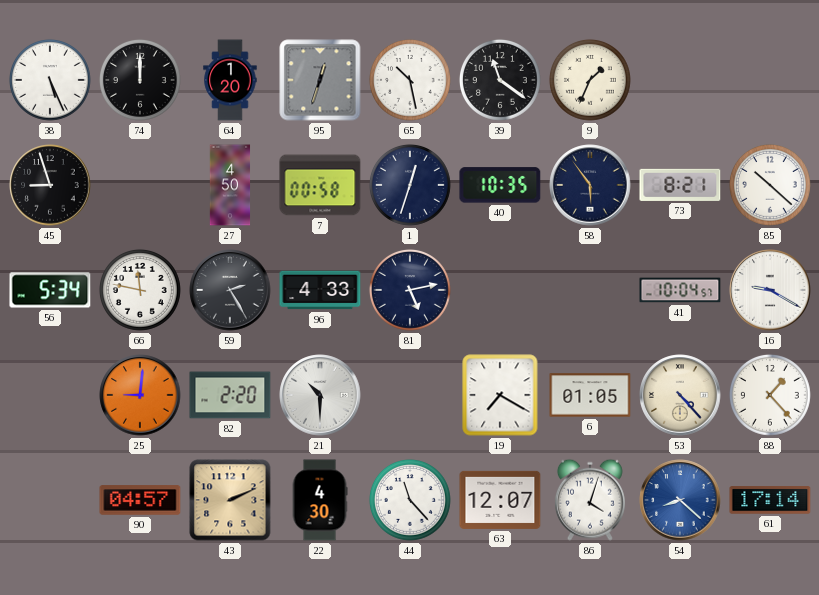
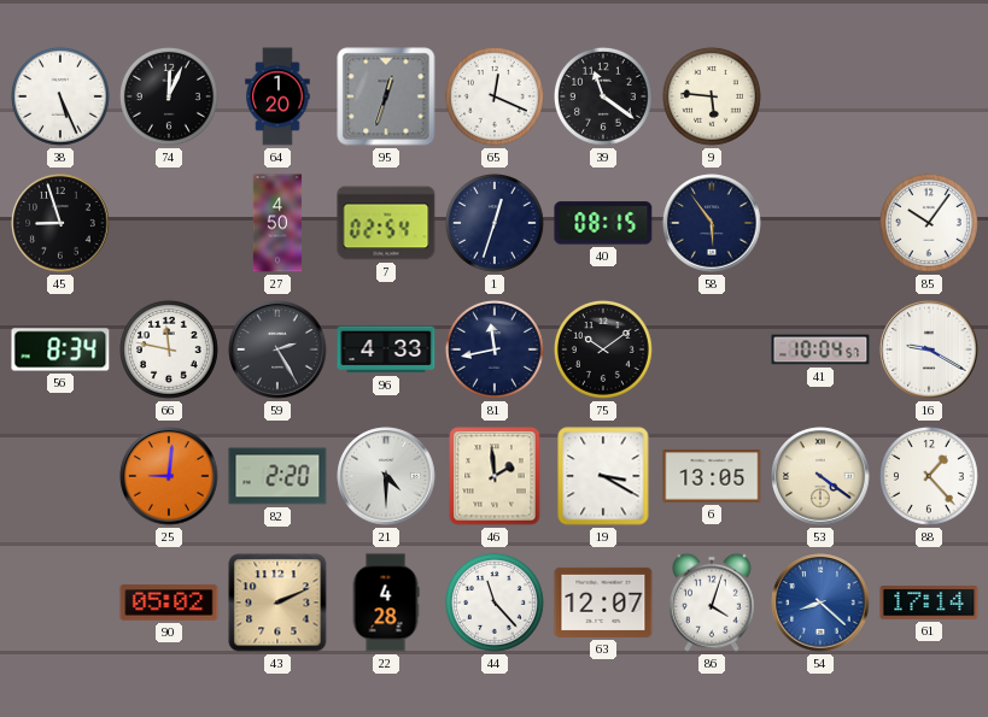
74: 12:00 -> 12:04 (169, 96)
65: 10:28 -> 12:19 (495, 96)
9: 1:34 -> 5:46 (712, 96)
7: 00:58 -> 02:54 (386, 223)
40: 10:35 -> 08:15 (603, 223)
73: 8:21 -> none (680, 185)
85: 10:22 -> 10:06 (929, 223)
56: 5:34 -> 8:34 (60, 349)
81: 5:13 -> 11:43 (495, 349)
75: none -> 10:09 (603, 349)
21: 10:30 -> 4:30 (386, 476)
46: none -> 1:59 (495, 476)
19: 7:20 -> 3:20 (603, 476)
6: 01:05 -> 13:05 (712, 476)
53: 4:23 -> 4:21 (820, 476)
90: 04:57 -> 05:02 (169, 603)
22: 4:30 -> 4:28 (386, 603)
